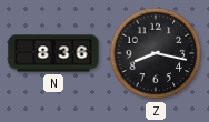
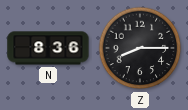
Z: 8:17 -> 8:15 (140, 48)
